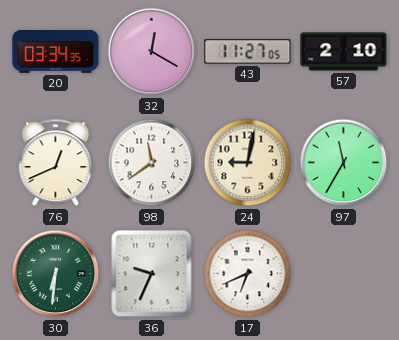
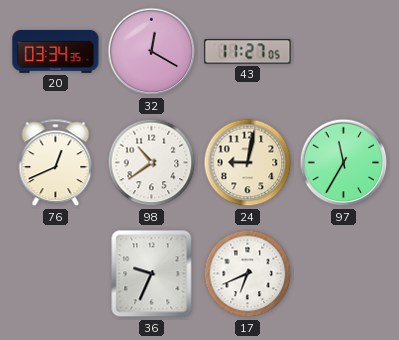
57: 2:10 -> none (344, 52)
98: 11:39 -> 10:39 (152, 163)
30: 6:31 -> none (56, 274)
